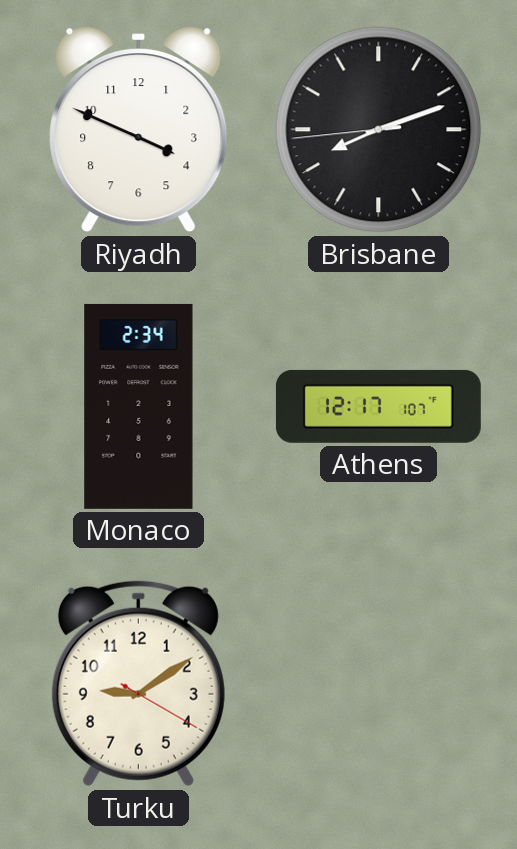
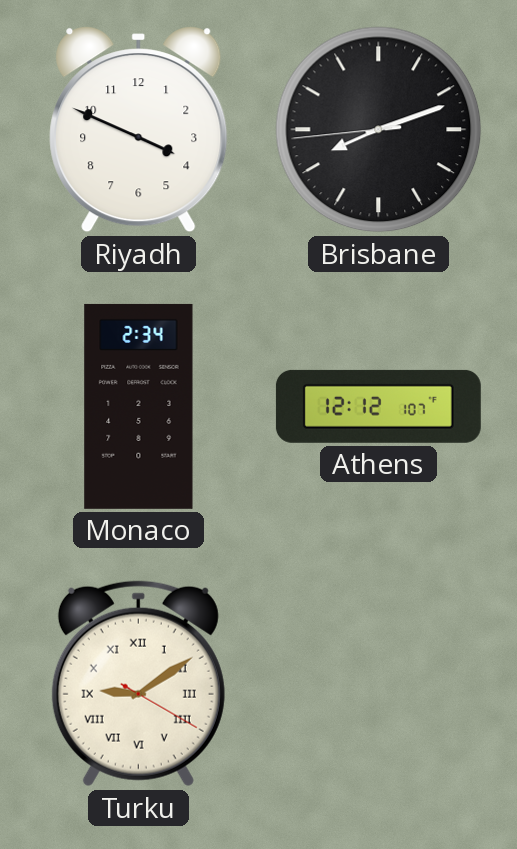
Athens: 12:17 -> 12:12 (378, 406)
Turku numerals: Arabic -> Roman (138, 684)
